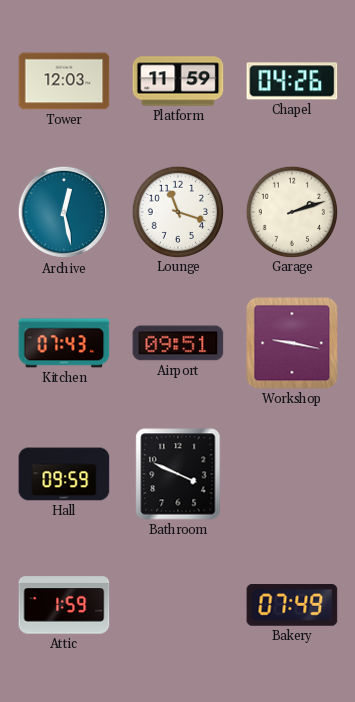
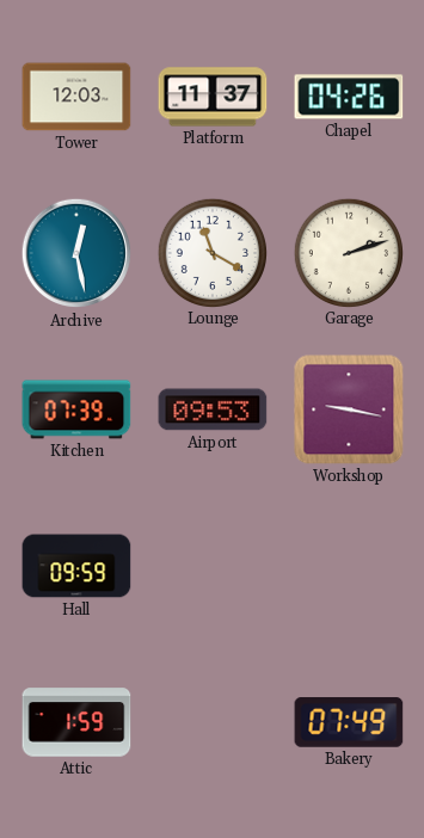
Platform: 11:59 -> 11:37 (213, 97)
Lounge: 11:18 -> 11:20 (211, 252)
Kitchen: 07:43 -> 07:39 (76, 409)
Airport: 09:51 -> 09:53 (213, 409)
Bathroom: 3:49 -> none (178, 474)
